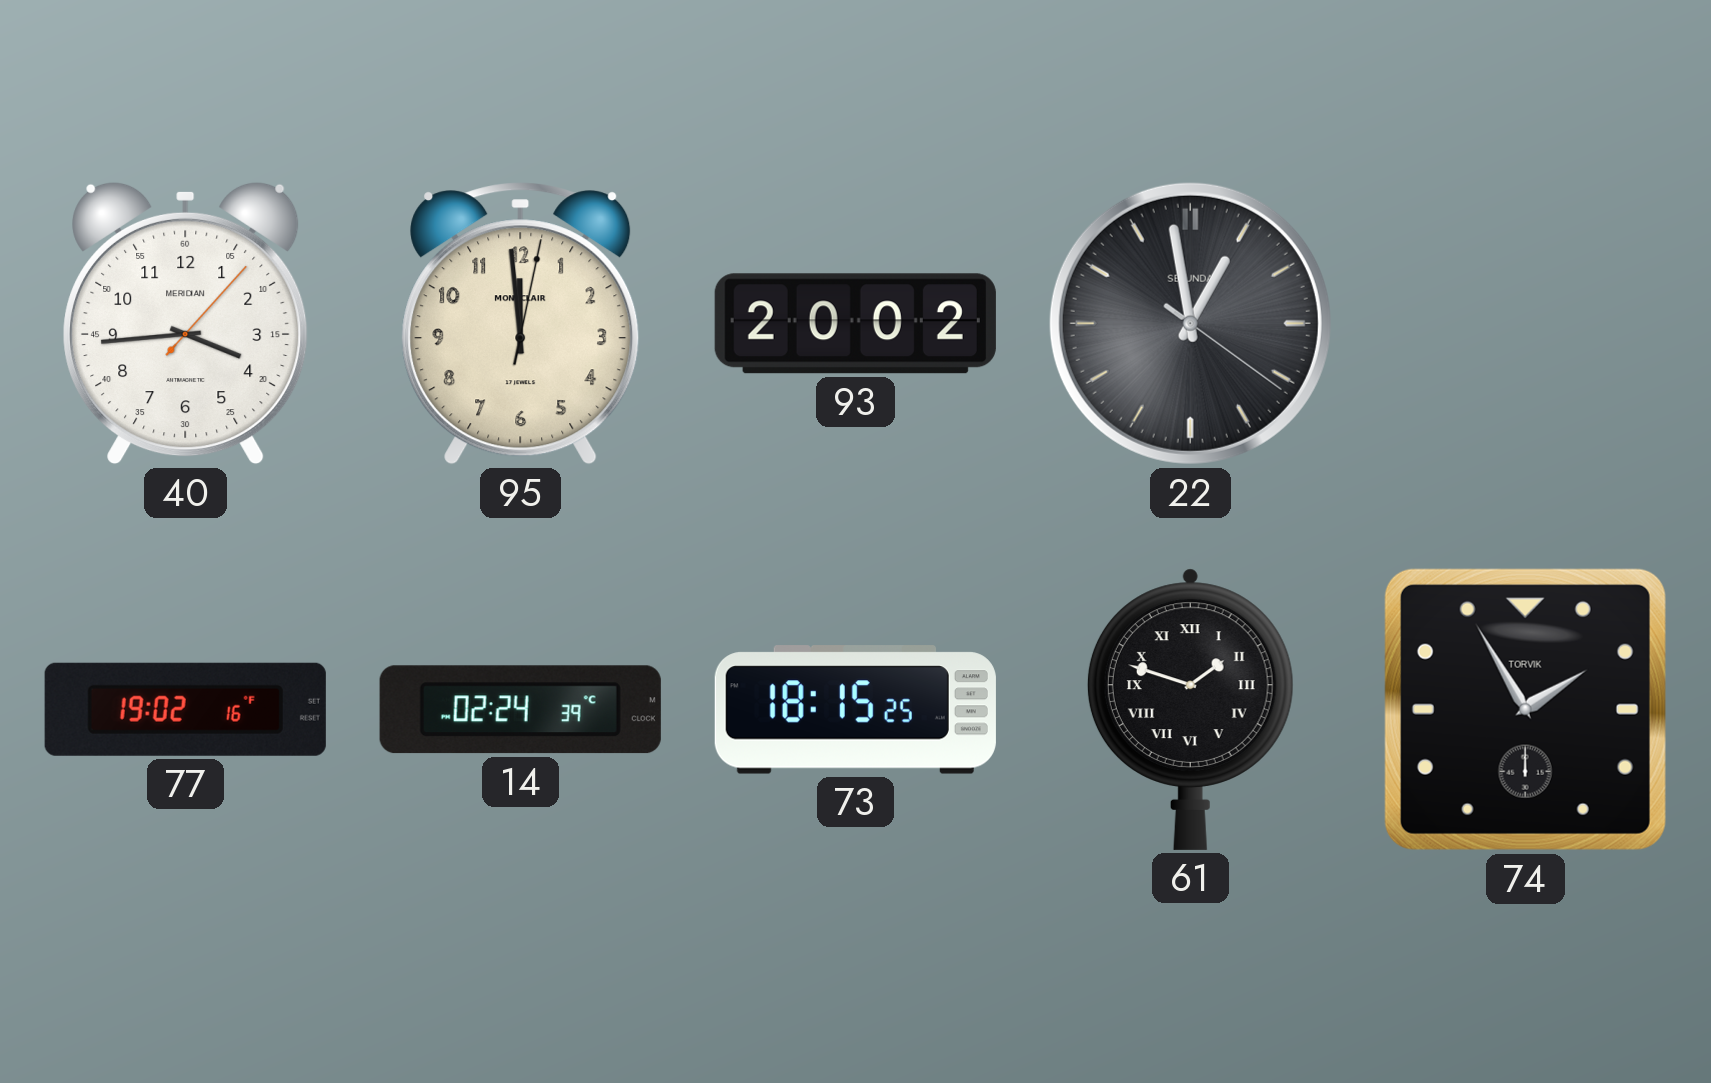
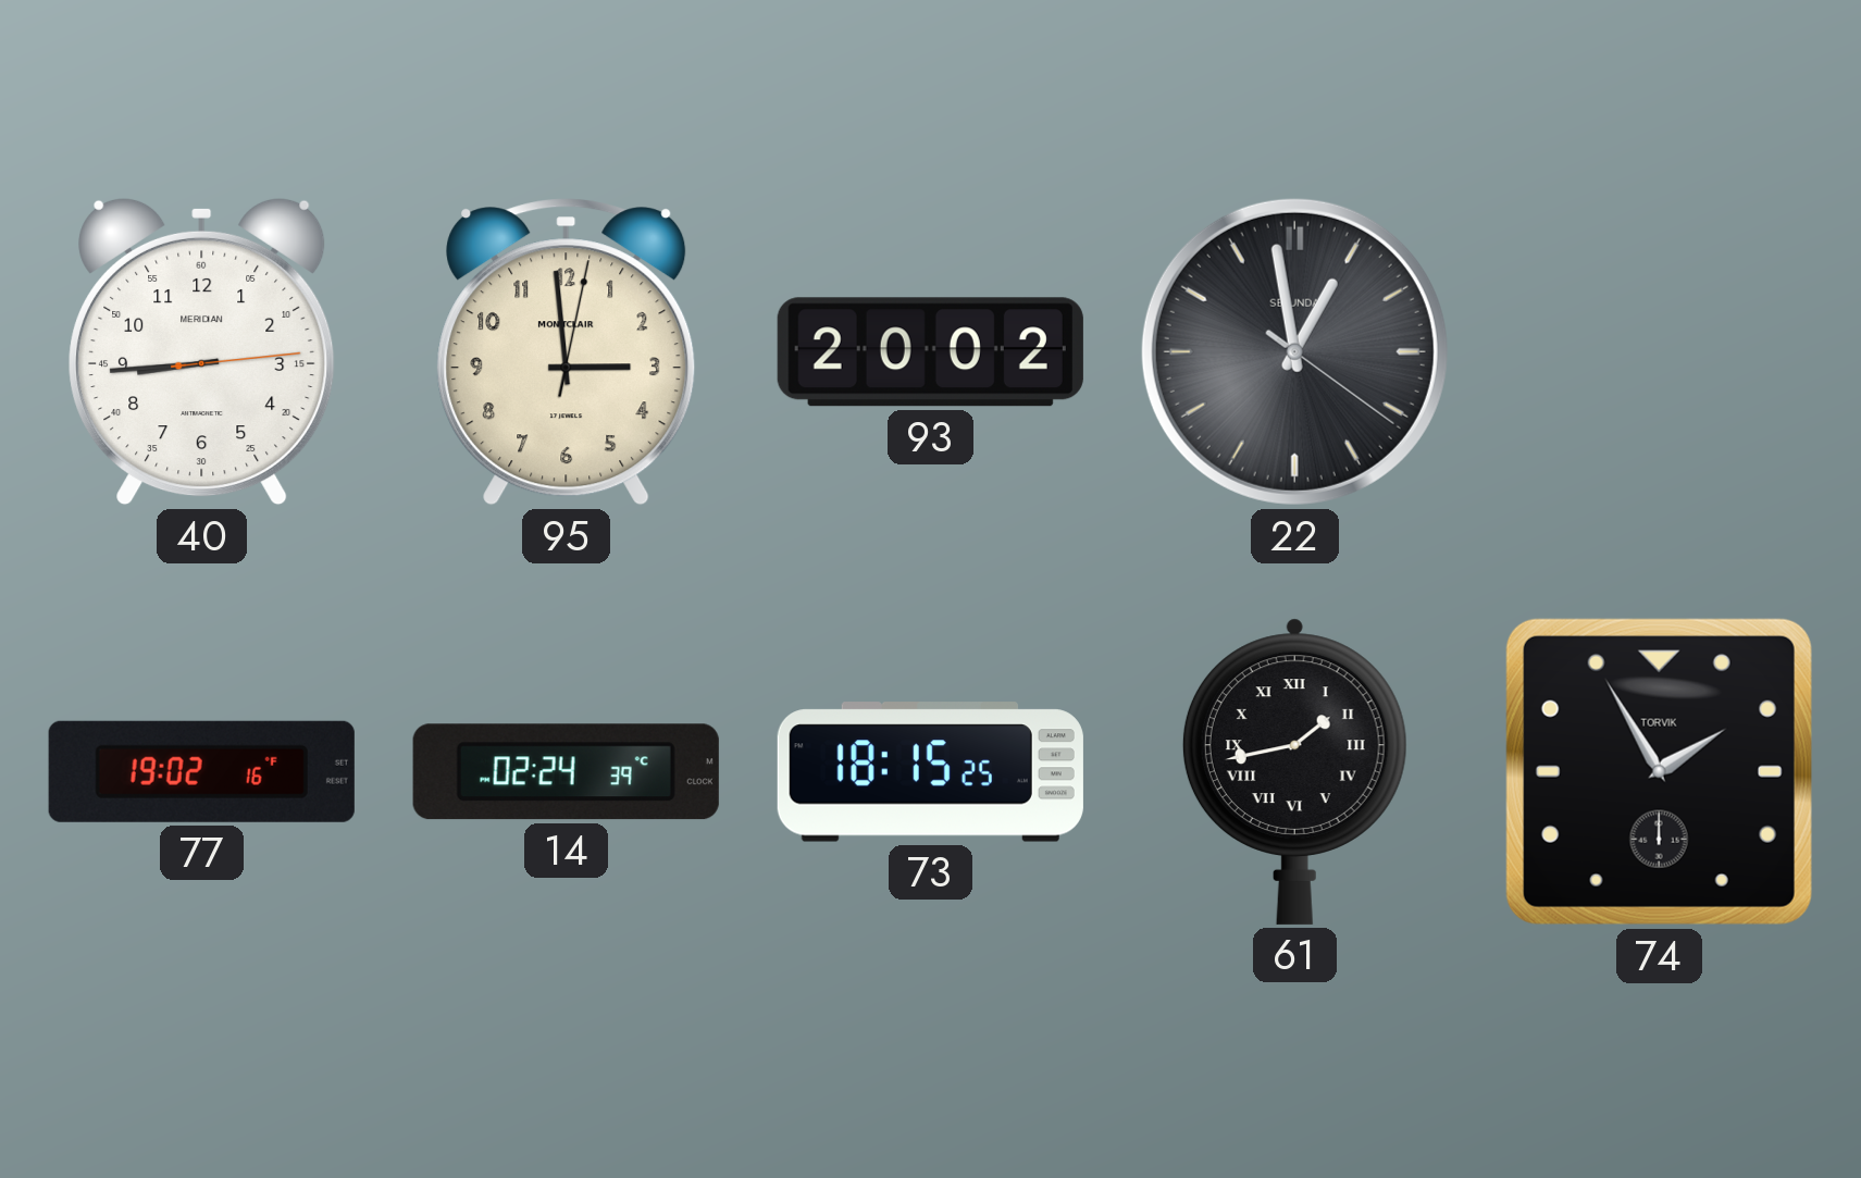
40: 3:44 -> 8:44 (202, 351)
95: 11:59 -> 2:59 (567, 352)
61: 1:48 -> 1:43 (1294, 771)
